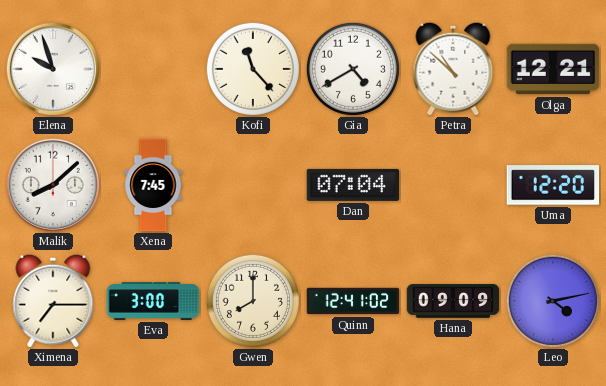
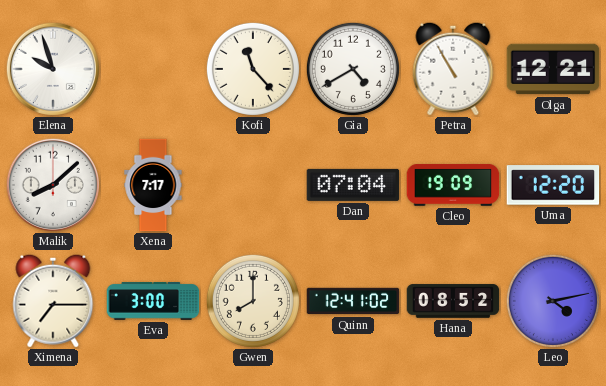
Petra: 10:52 -> 10:55 (453, 69)
Xena: 7:45 -> 7:17 (153, 185)
Cleo: none -> 19:09 (453, 186)
Hana: 09:09 -> 08:52 (453, 301)
